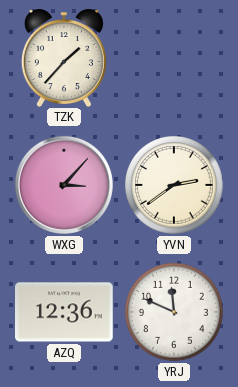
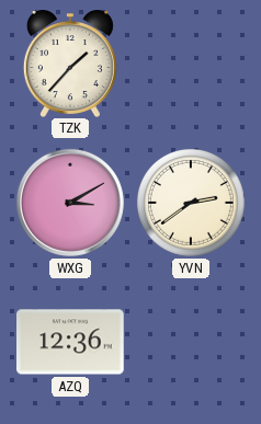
WXG: 3:07 -> 3:10 (70, 203)
YRJ: 11:49 -> none (174, 312)
